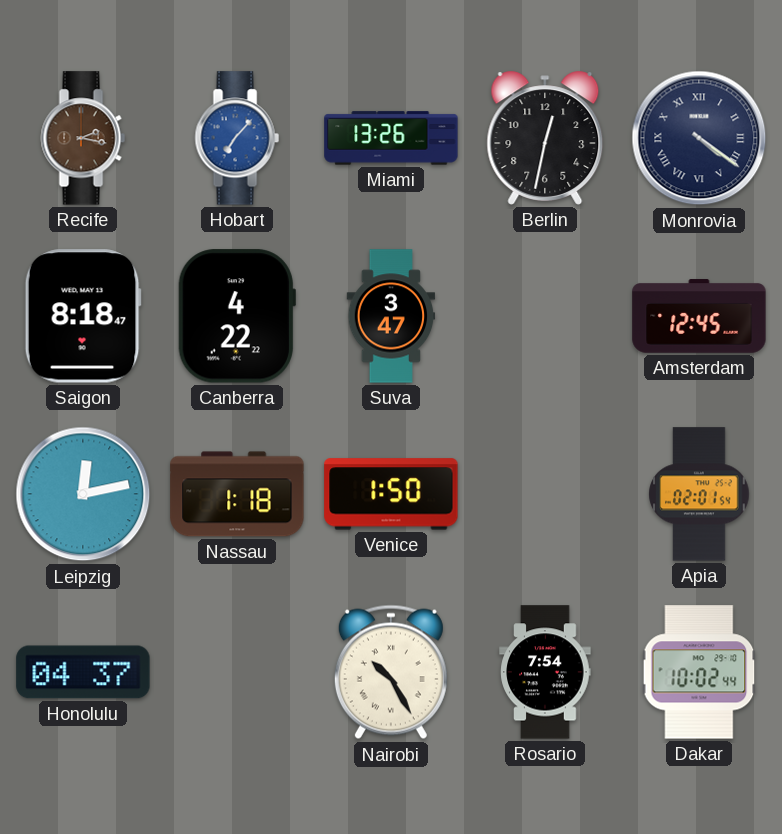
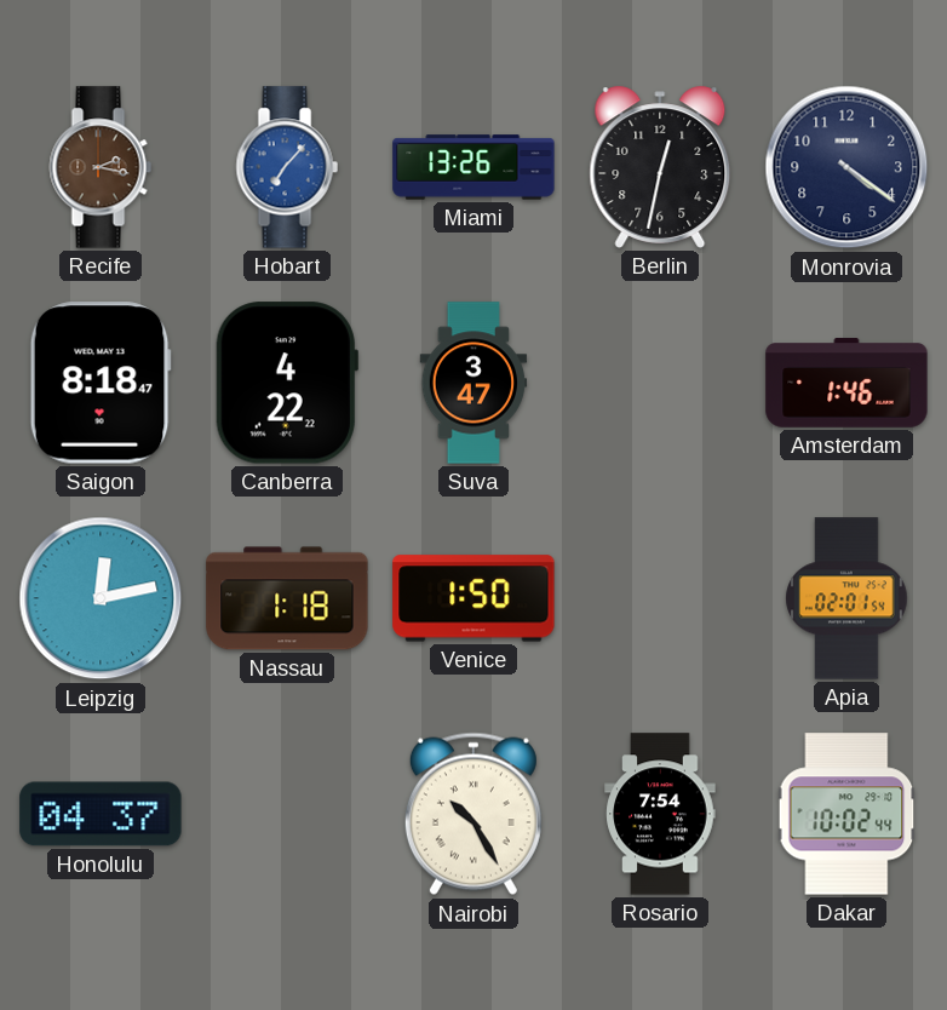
Monrovia numerals: Roman -> Arabic (846, 167)
Amsterdam: 12:45 -> 1:46 (846, 383)
